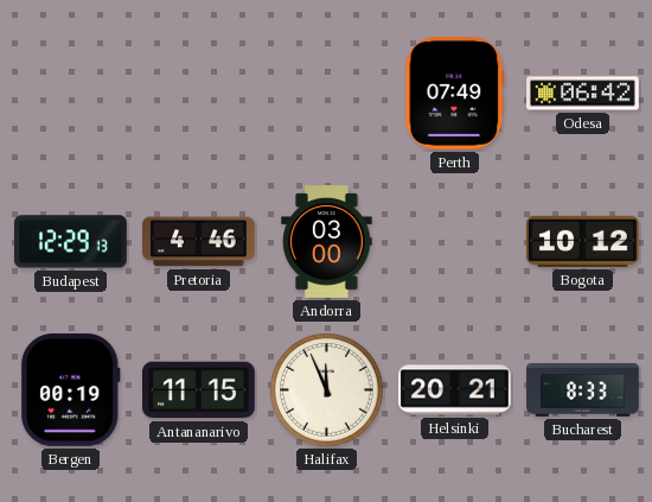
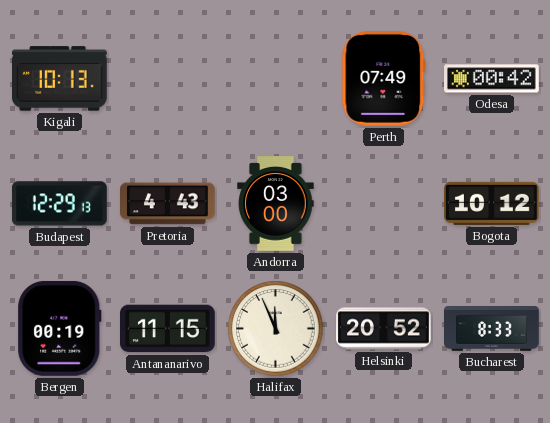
Kigali: none -> 10:13 (60, 79)
Odesa: 06:42 -> 00:42 (492, 79)
Pretoria: 4:46 -> 4:43 (168, 204)
Helsinki: 20:21 -> 20:52 (384, 329)
